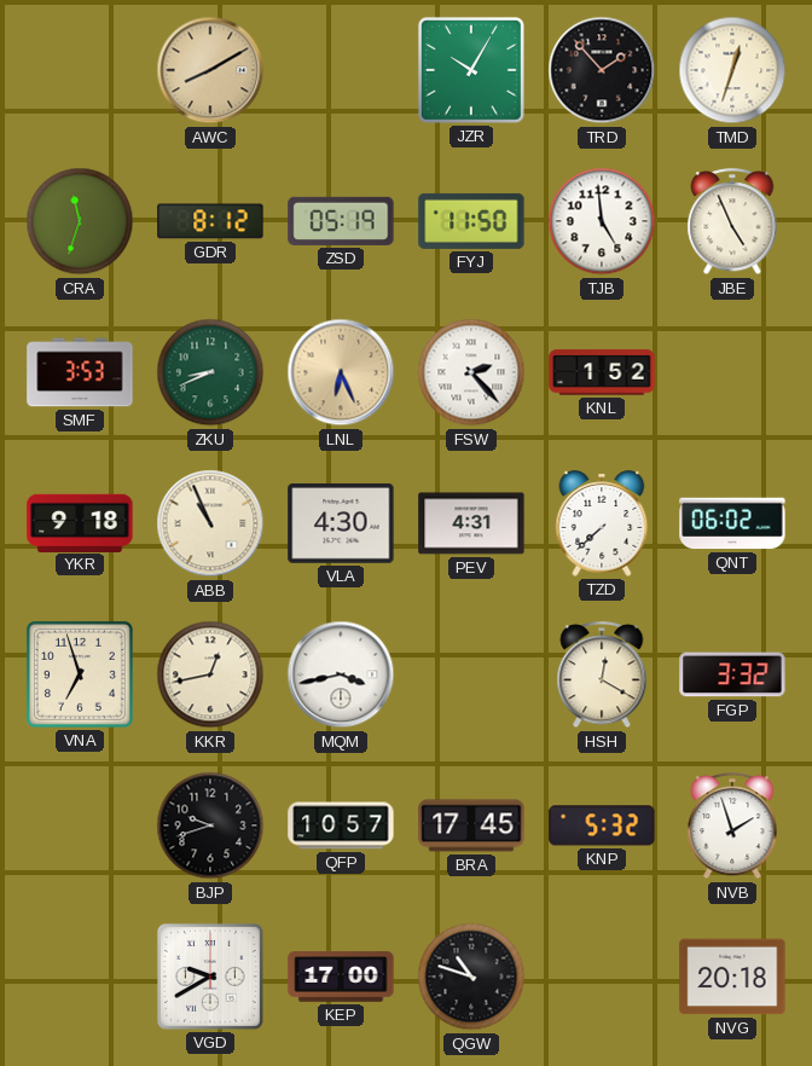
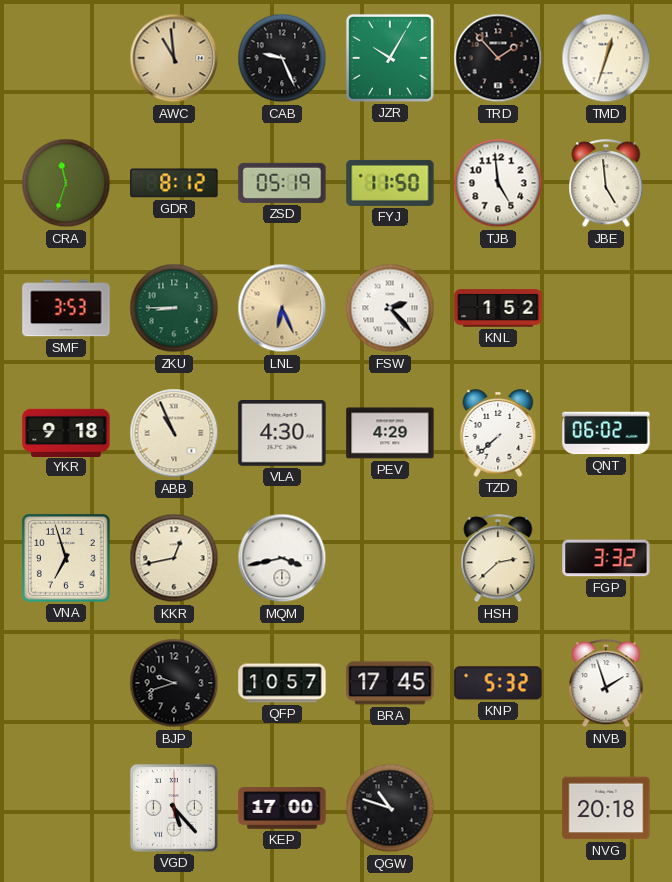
AWC: 8:10 -> 10:59 (174, 58)
CAB: none -> 9:26 (282, 58)
JBE: 4:56 -> 4:59 (606, 184)
ZKU: 8:41 -> 8:45 (174, 308)
PEV: 4:31 -> 4:29 (390, 433)
HSH: 12:20 -> 2:38 (498, 559)
VGD: 9:40 -> 5:23 (174, 808)
